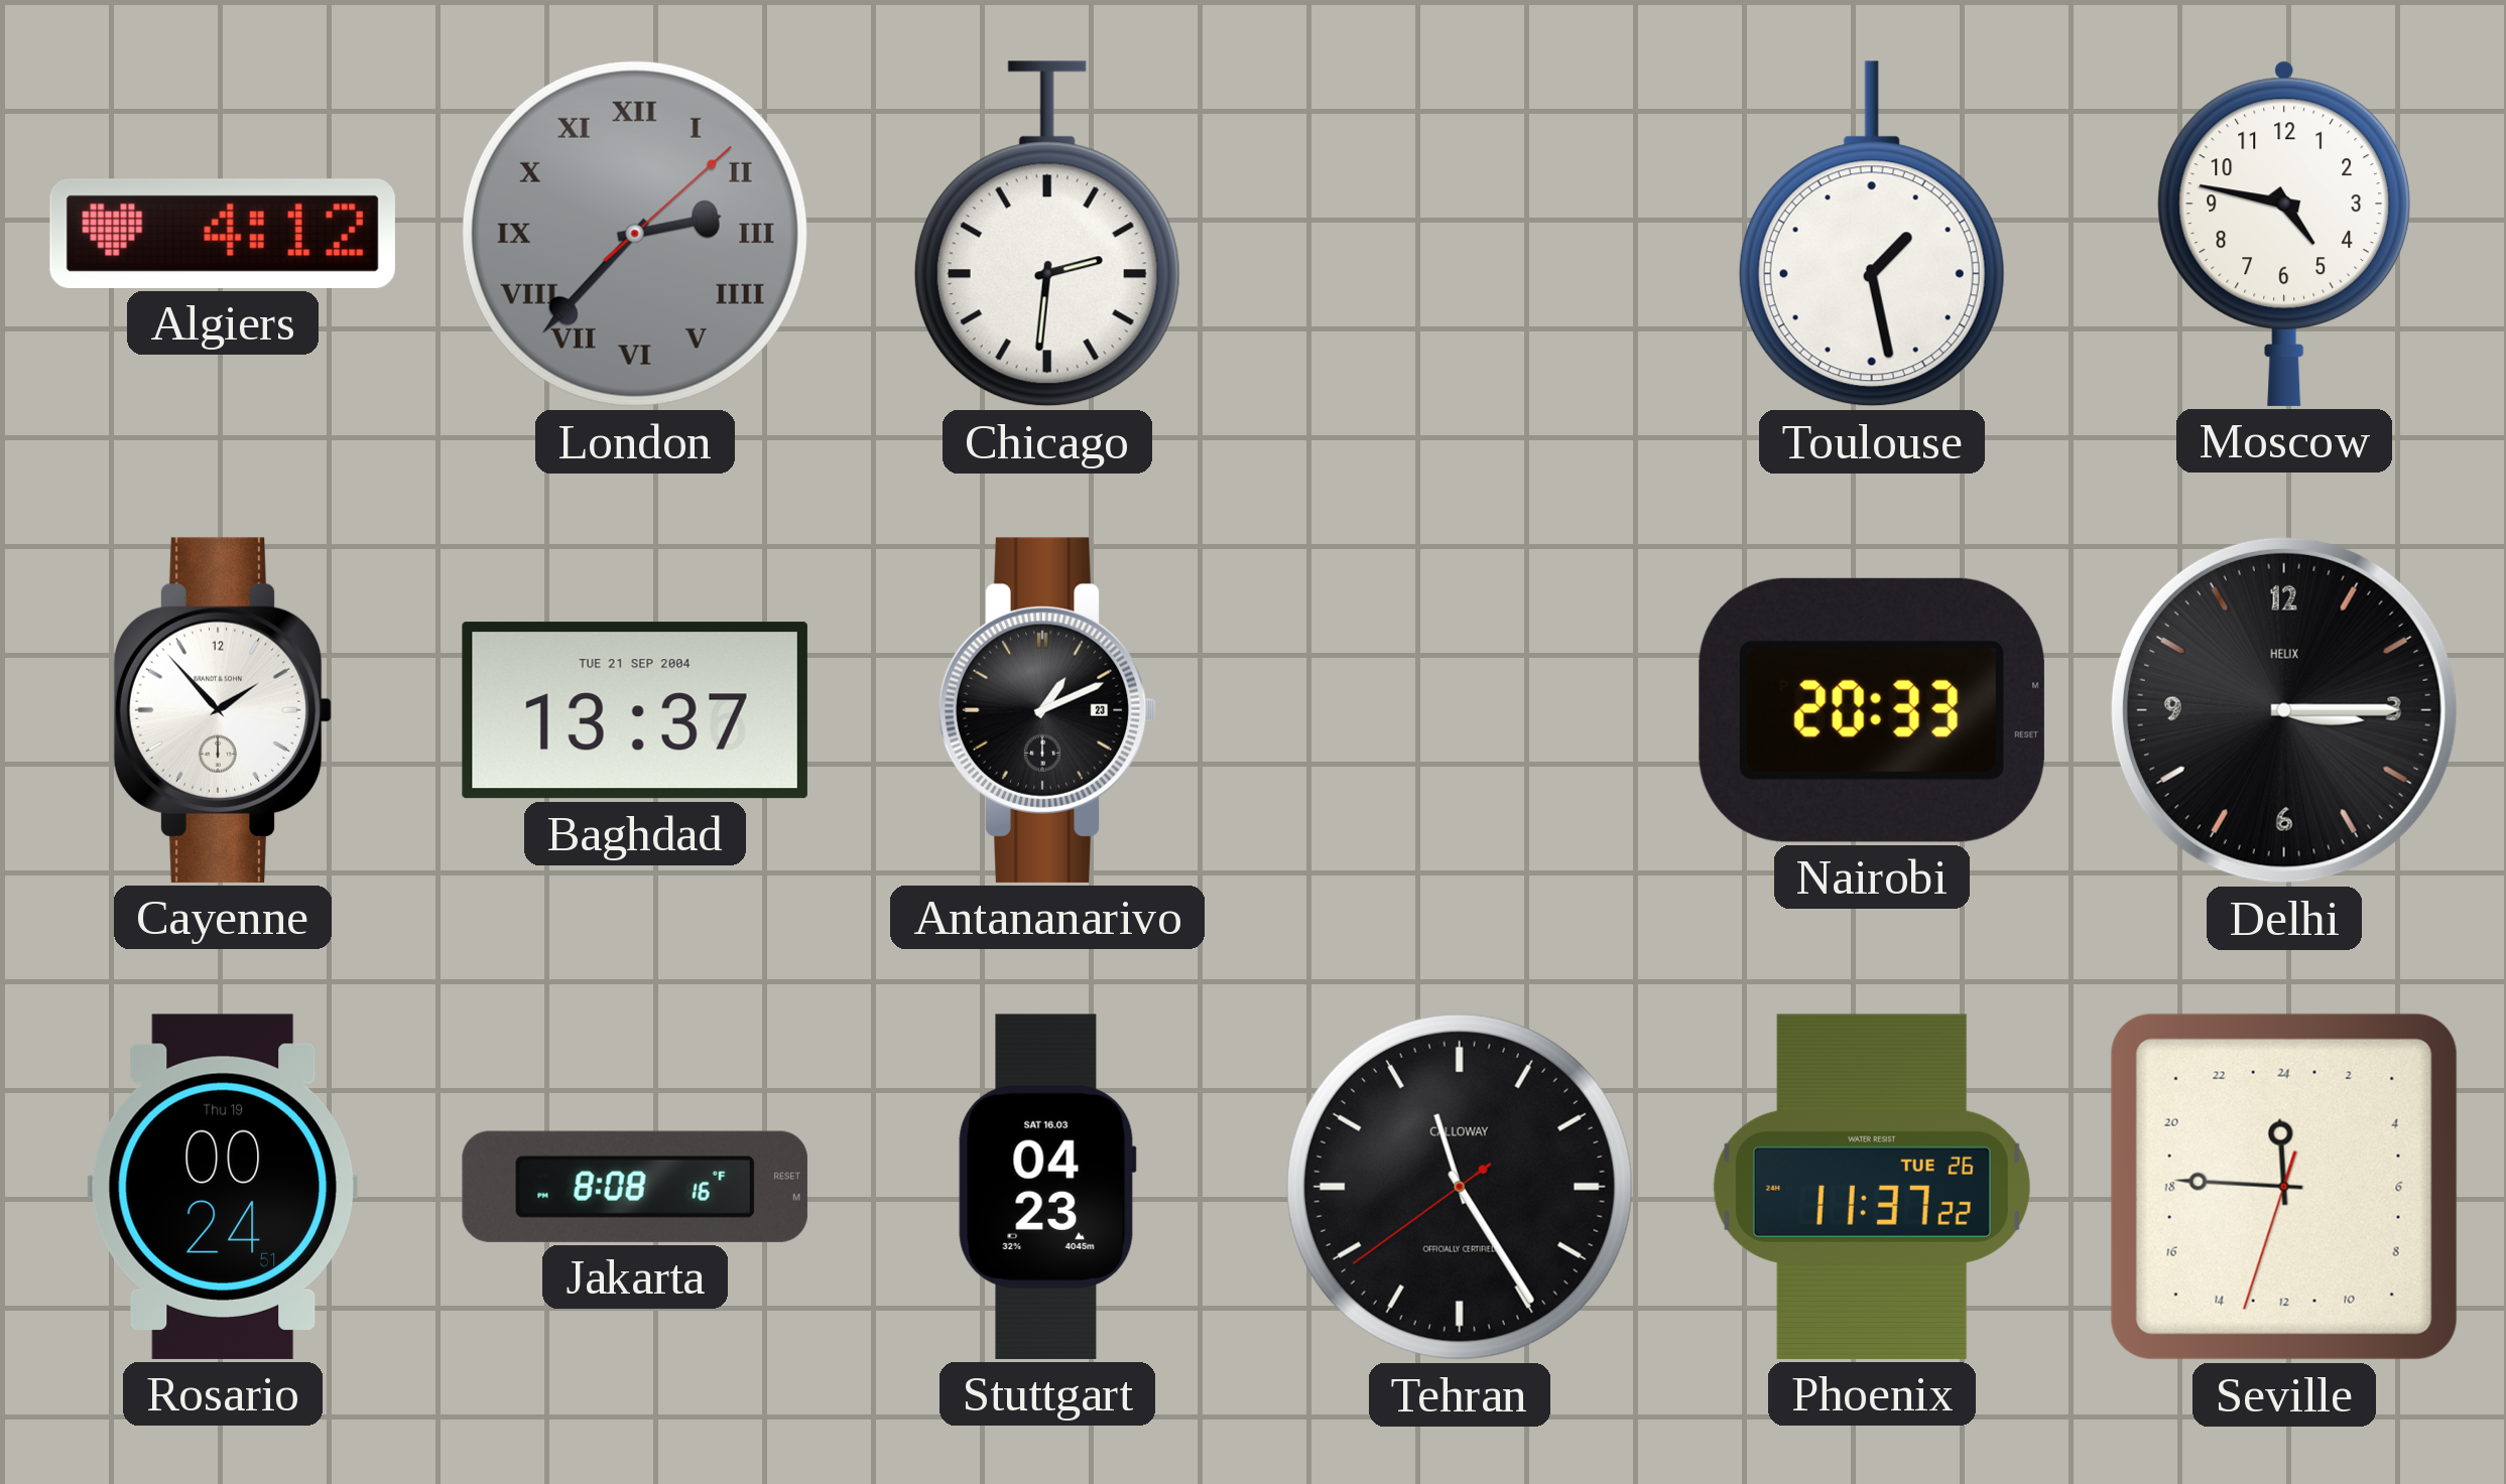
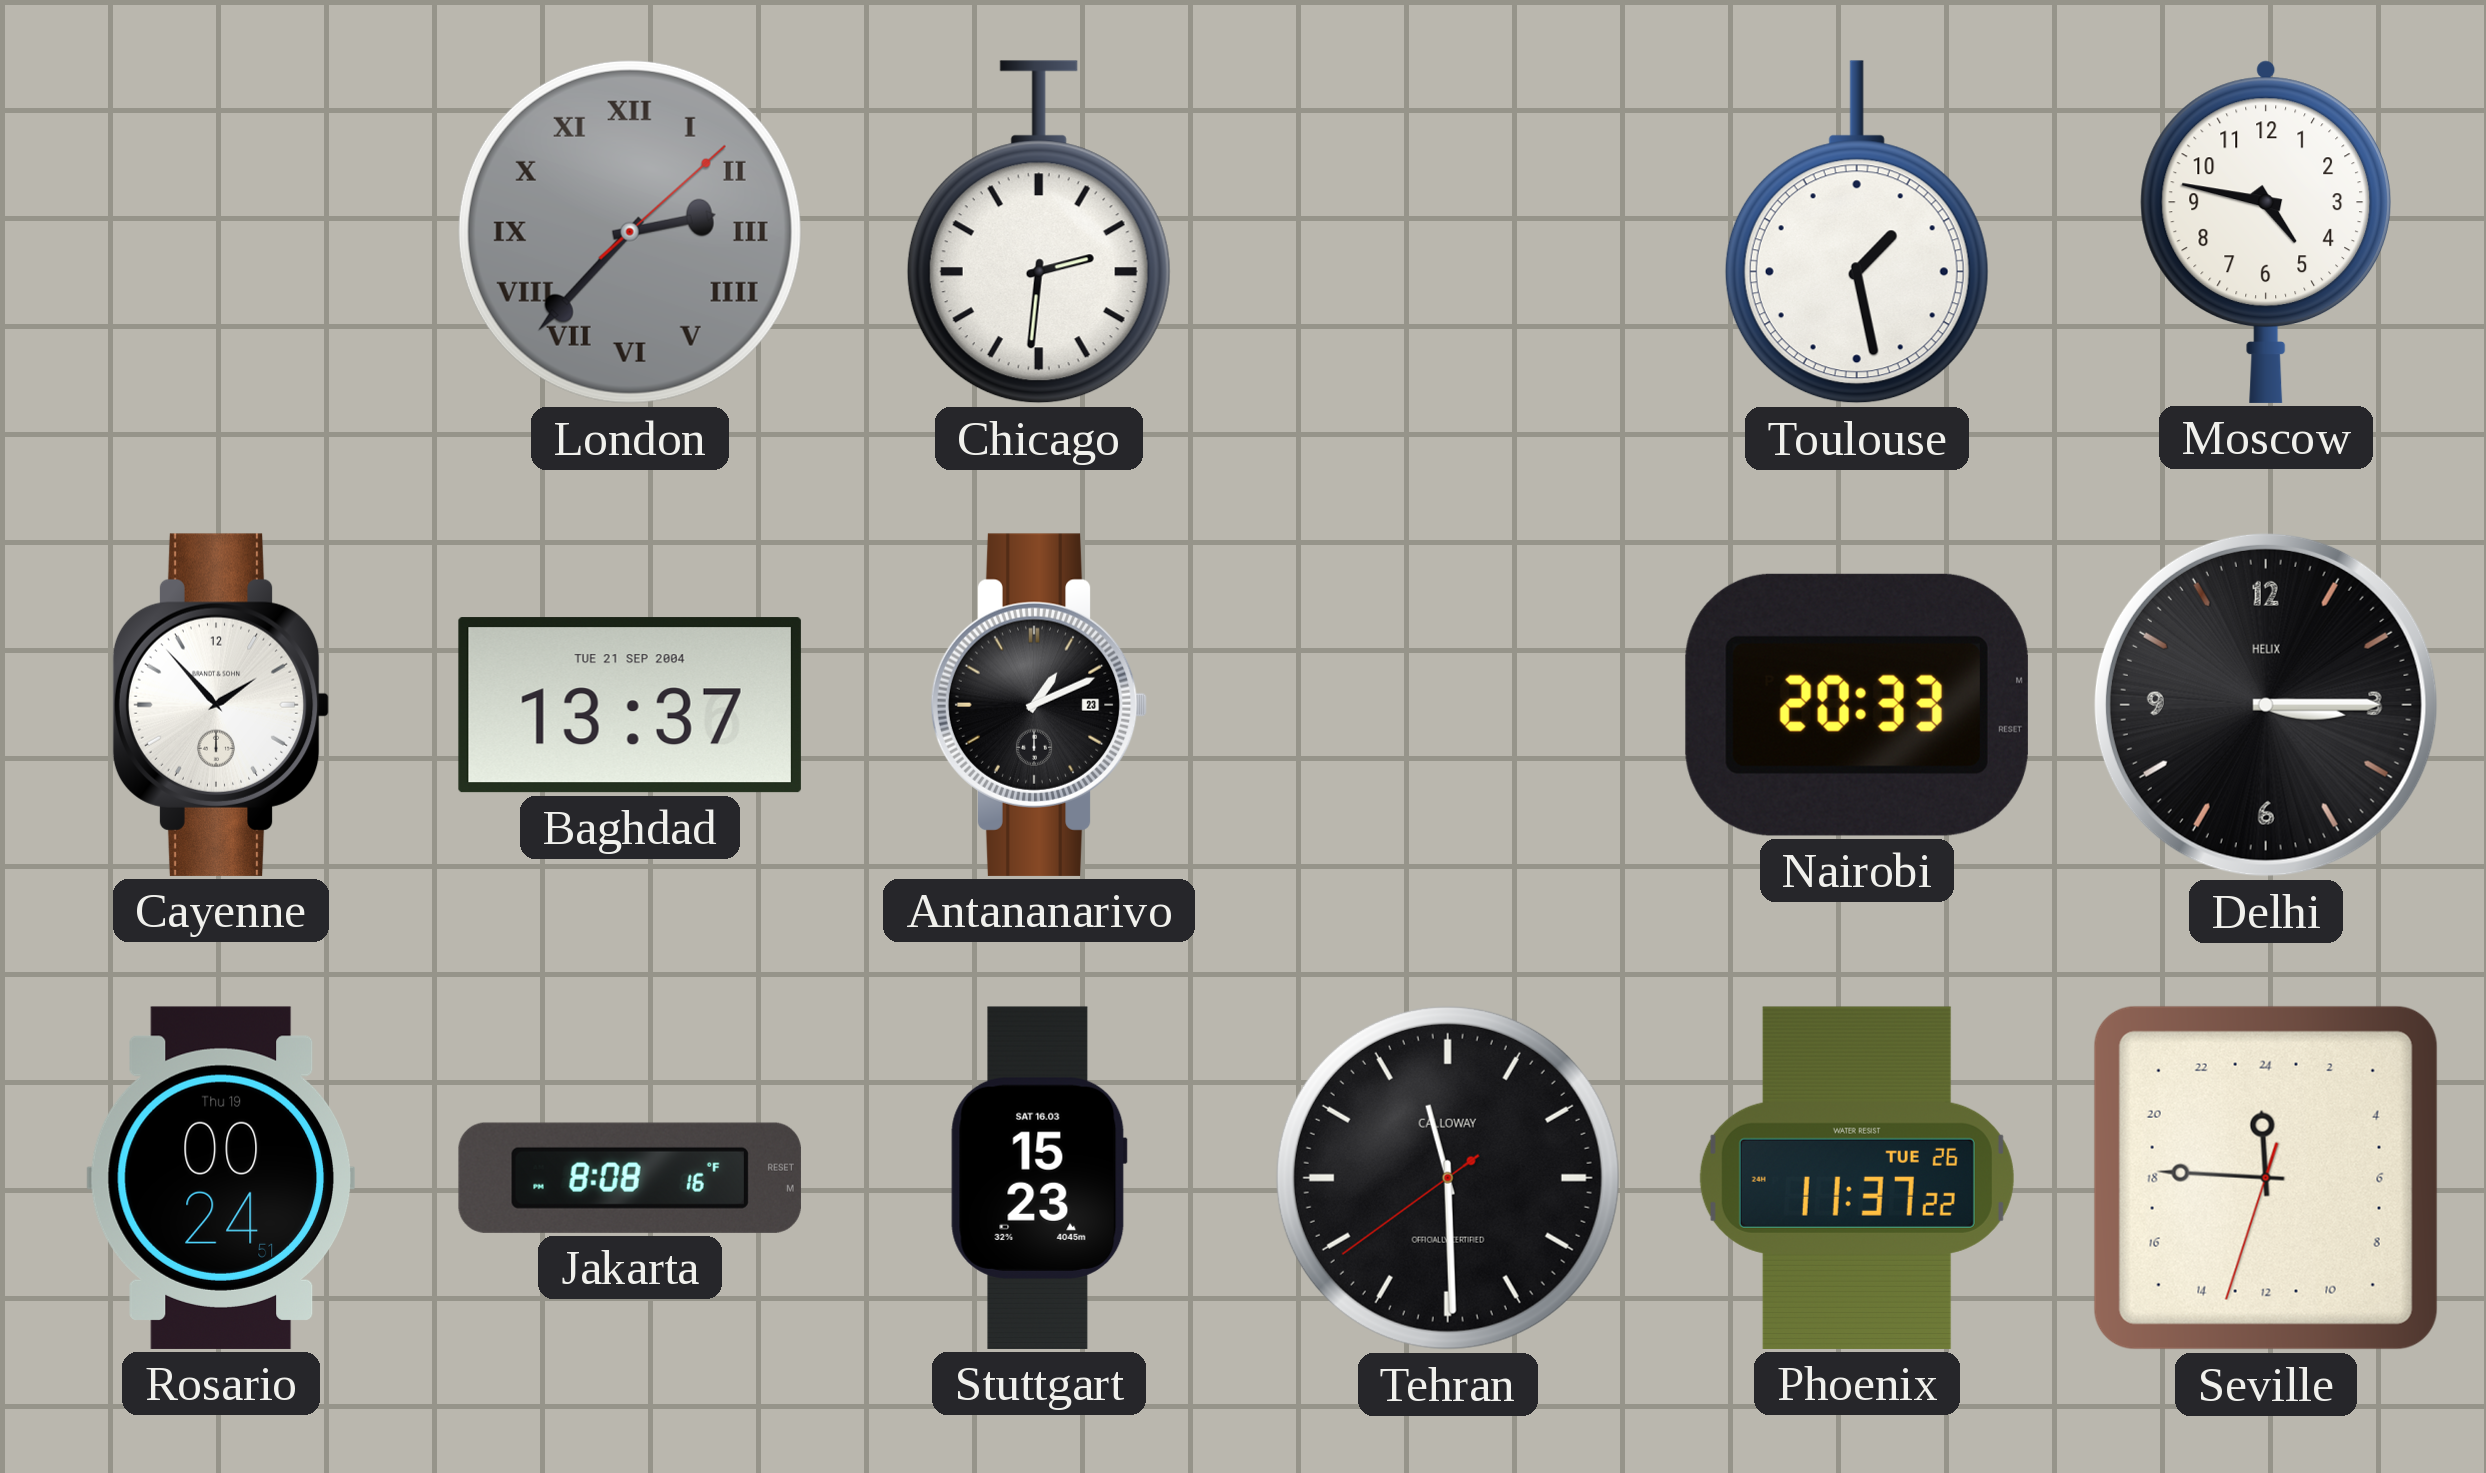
Algiers: 4:12 -> none (223, 234)
Stuttgart: 04:23 -> 15:23 (1039, 1178)
Tehran: 11:24 -> 11:29 (1448, 1178)
